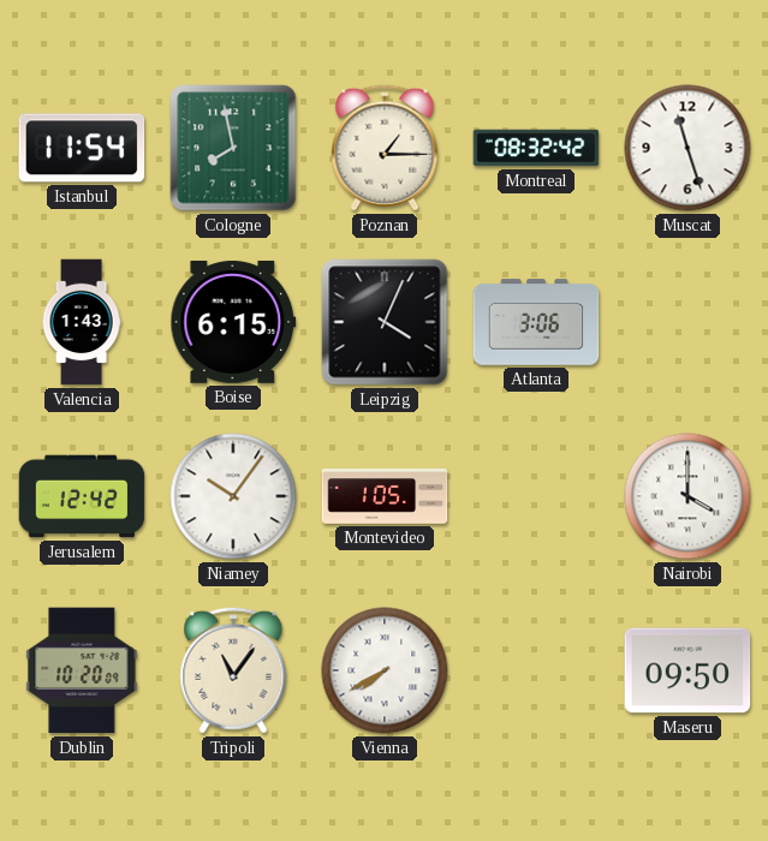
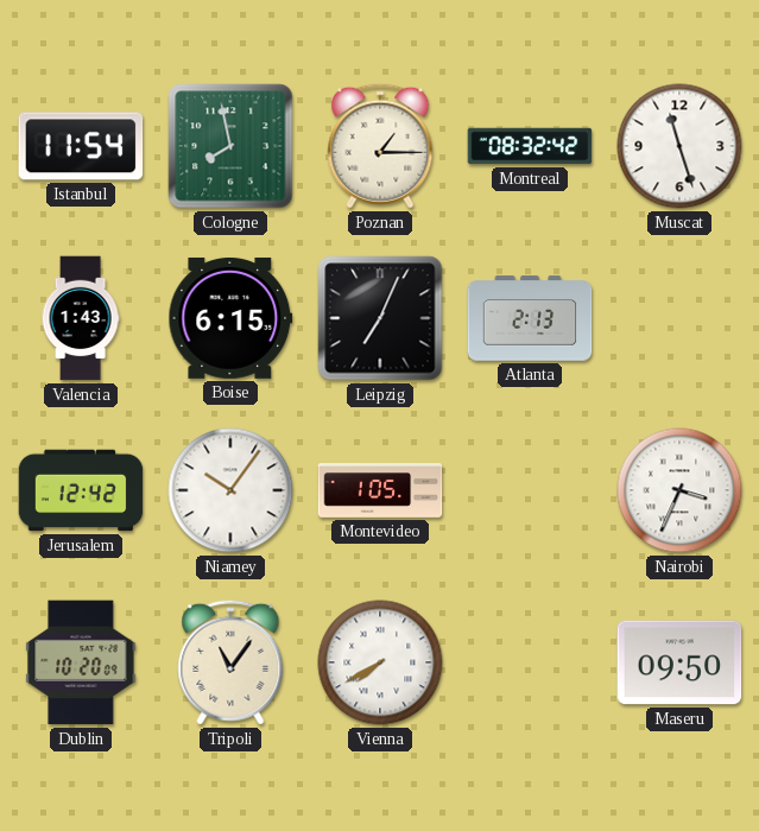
Leipzig: 4:04 -> 7:04 (380, 318)
Atlanta: 3:06 -> 2:13 (530, 318)
Nairobi: 4:00 -> 3:34 (679, 490)
